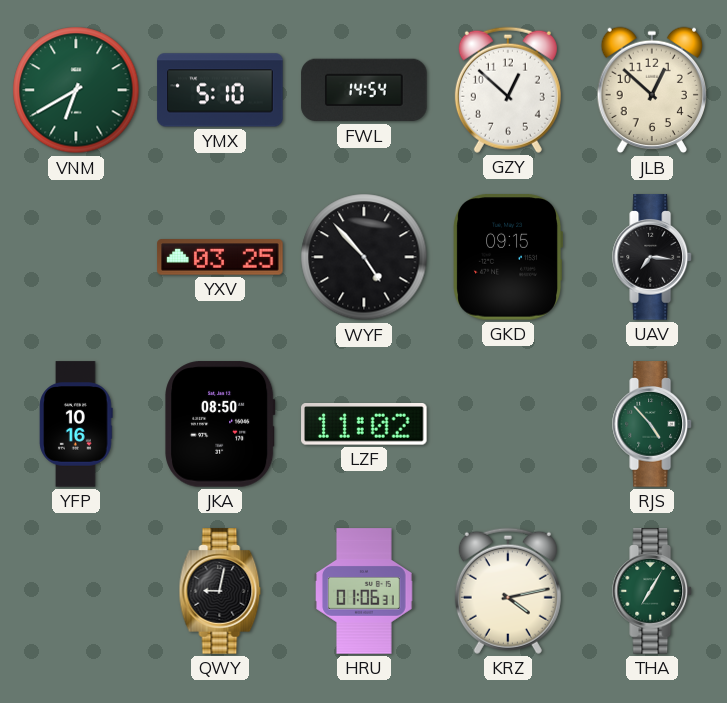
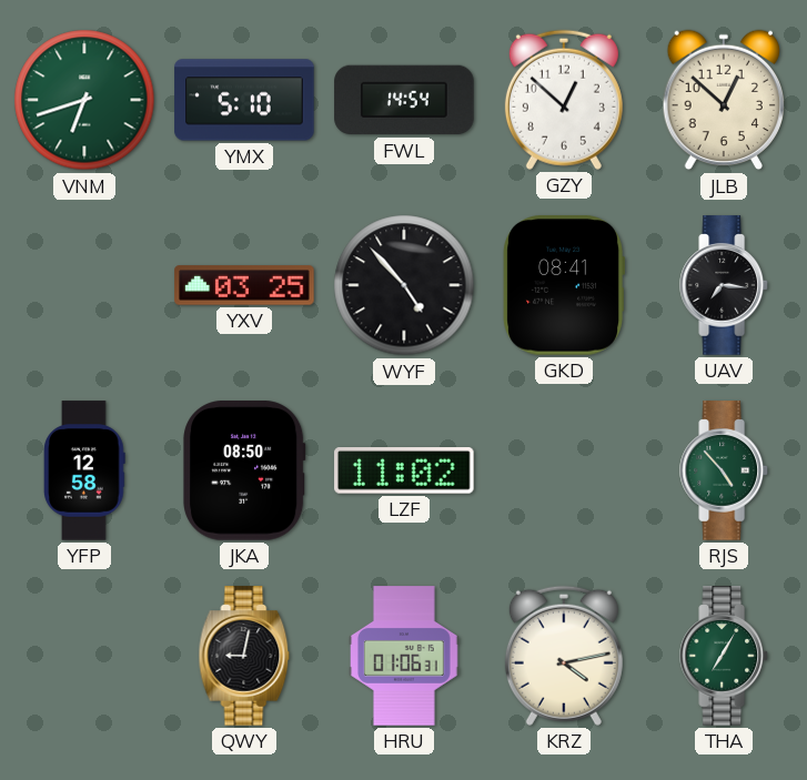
VNM: 6:40 -> 6:42 (84, 100)
GKD: 09:15 -> 08:41 (563, 285)
YFP: 10:16 -> 12:58 (84, 470)
